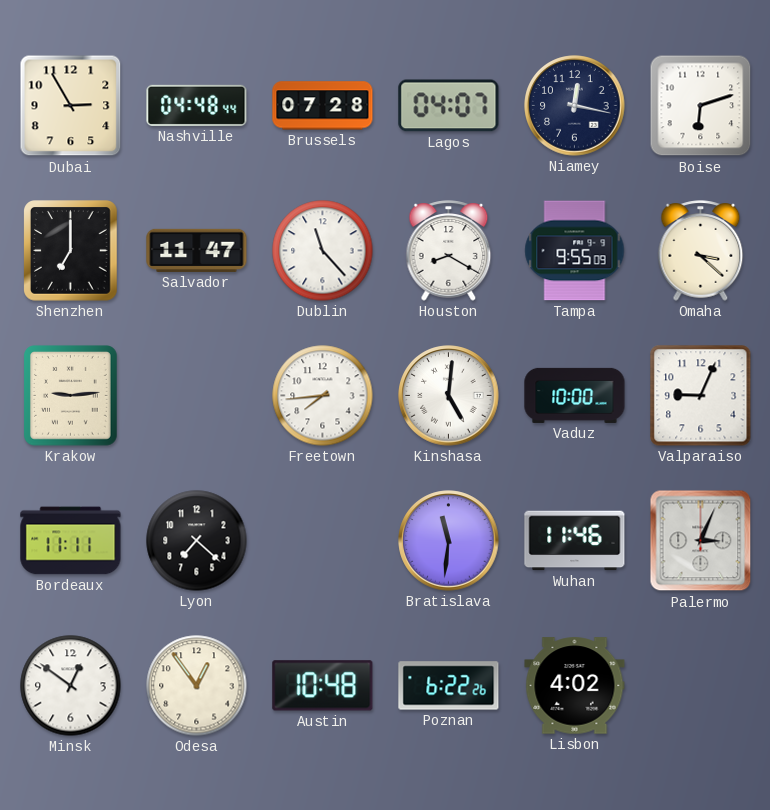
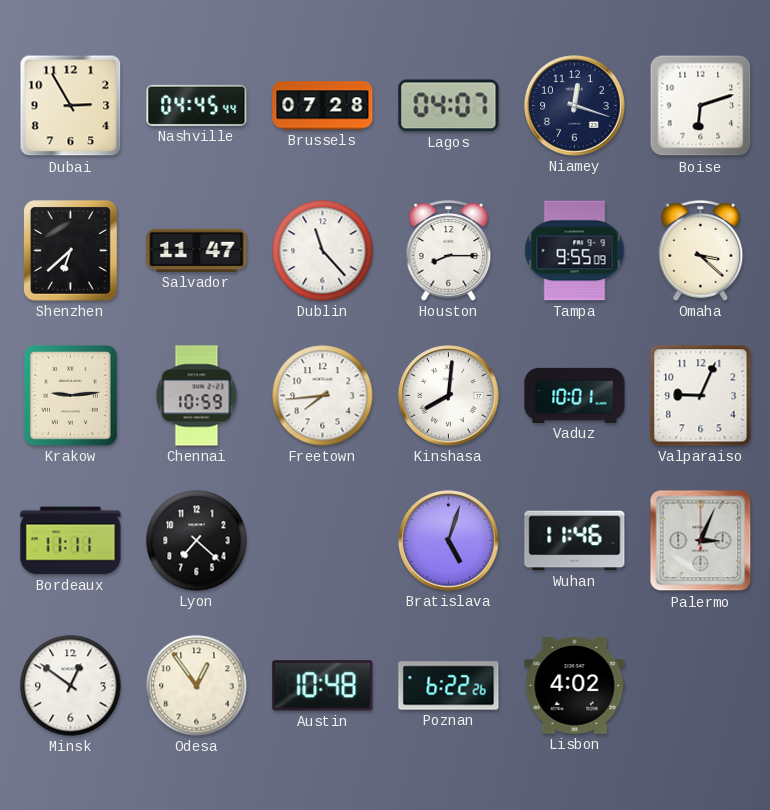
Nashville: 04:48 -> 04:45 (197, 105)
Niamey: 12:17 -> 12:18 (575, 106)
Shenzhen: 7:00 -> 6:38 (71, 251)
Houston: 8:20 -> 8:15 (449, 251)
Chennai: none -> 10:59 (197, 396)
Kinshasa: 5:01 -> 8:01 (449, 396)
Vaduz: 10:00 -> 10:01 (575, 395)
Bratislava: 11:31 -> 5:03 (449, 541)
